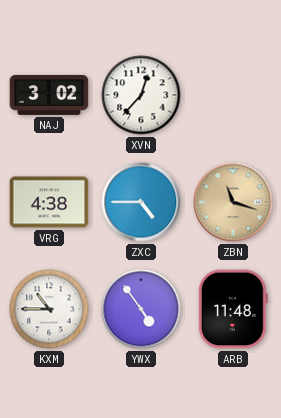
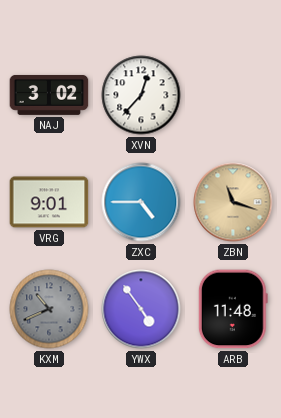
VRG: 4:38 -> 9:01 (49, 202)
KXM: 10:45 -> 10:41 (49, 309)
KXM dial: white -> grey (49, 309)
